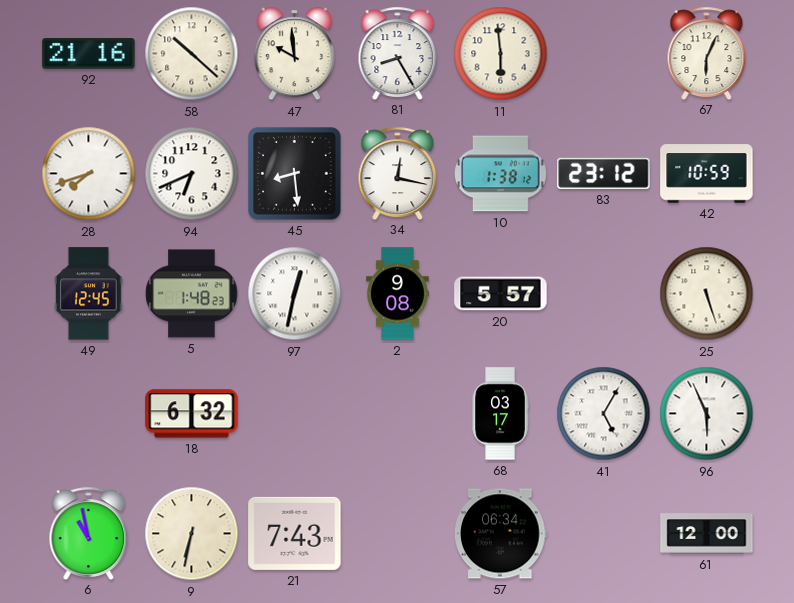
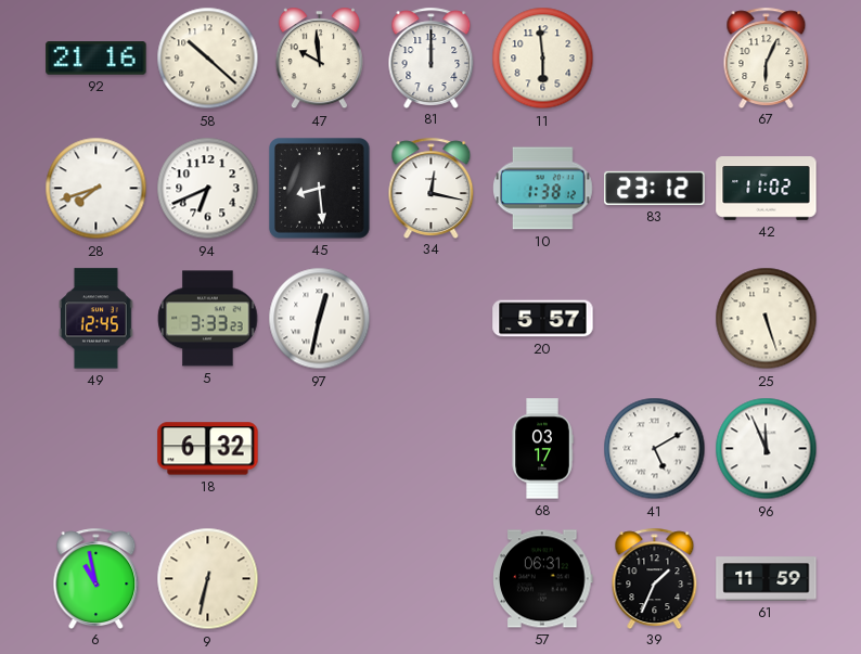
81: 8:25 -> 12:00 (432, 57)
42: 10:59 -> 11:02 (767, 189)
5: 1:48 -> 3:33 (208, 319)
2: 9:08 -> none (398, 294)
41: 5:05 -> 5:10 (655, 449)
96: 5:56 -> 11:56 (767, 449)
21: 7:43 -> none (295, 533)
57: 06:34 -> 06:31 (543, 579)
39: none -> 1:34 (655, 578)
61: 12:00 -> 11:59 (767, 579)
